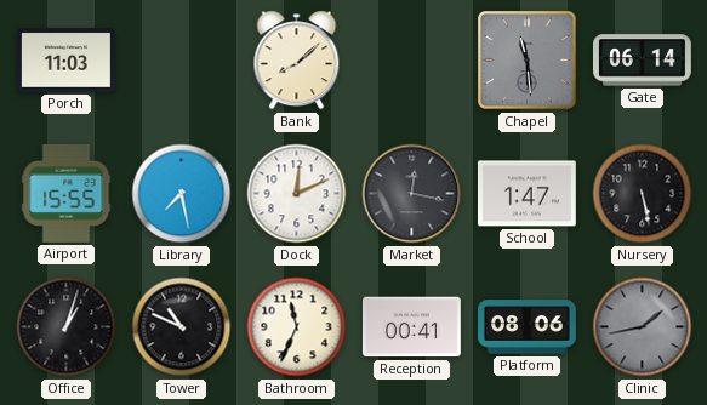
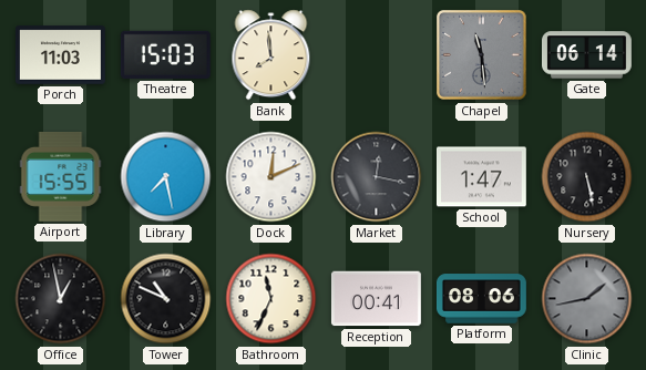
Theatre: none -> 15:03 (165, 54)
Bank: 8:08 -> 7:59 (271, 55)
Office: 1:03 -> 12:58 (61, 299)
